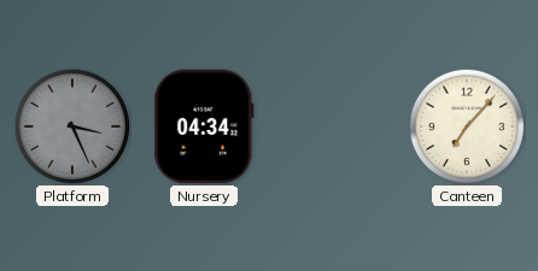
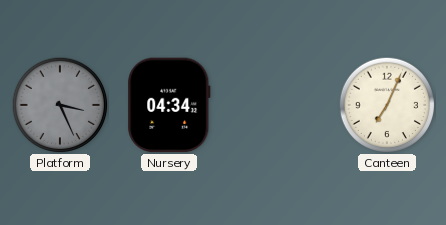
Canteen: 7:07 -> 7:04 (387, 105)
